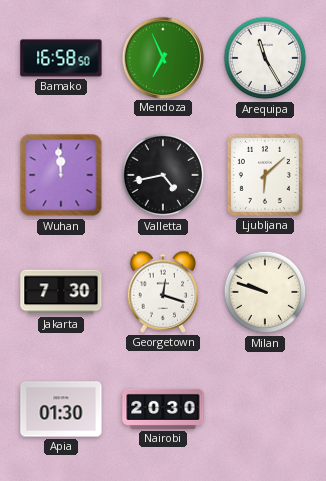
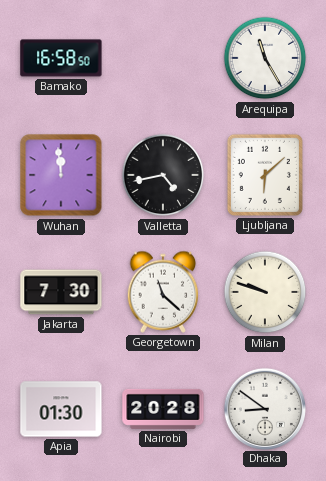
Mendoza: 6:56 -> none (162, 57)
Georgetown: 12:18 -> 11:22 (163, 292)
Nairobi: 20:30 -> 20:28 (163, 409)
Dhaka: none -> 8:51 (264, 408)
